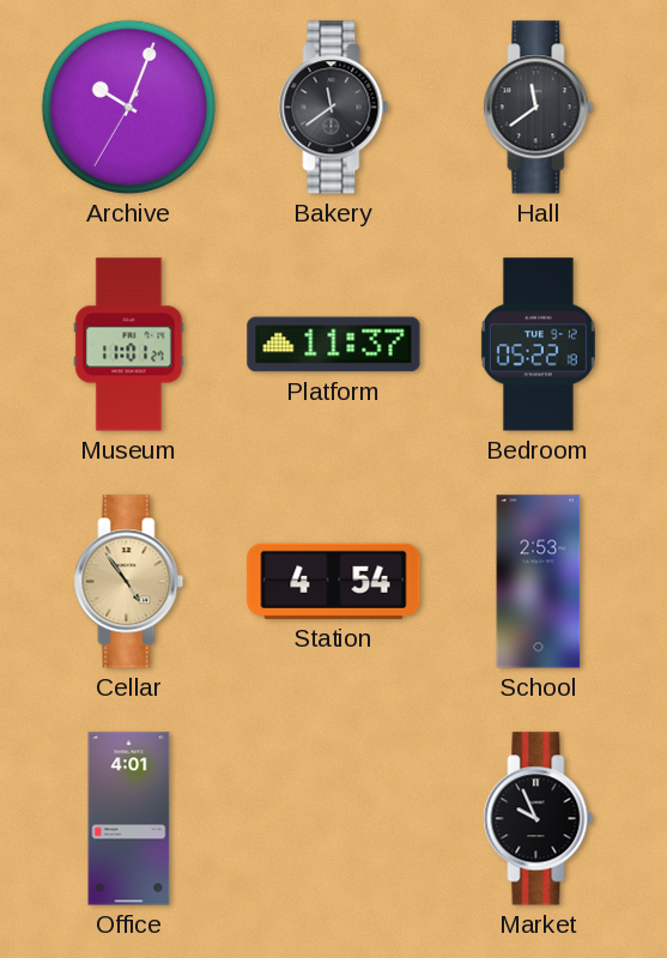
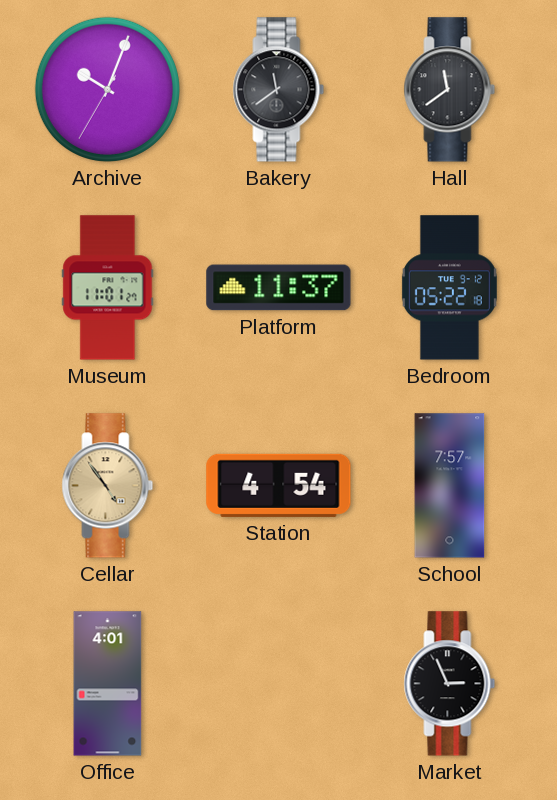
School: 2:53 -> 7:57 (450, 486)
Market: 9:56 -> 2:56 (450, 684)
